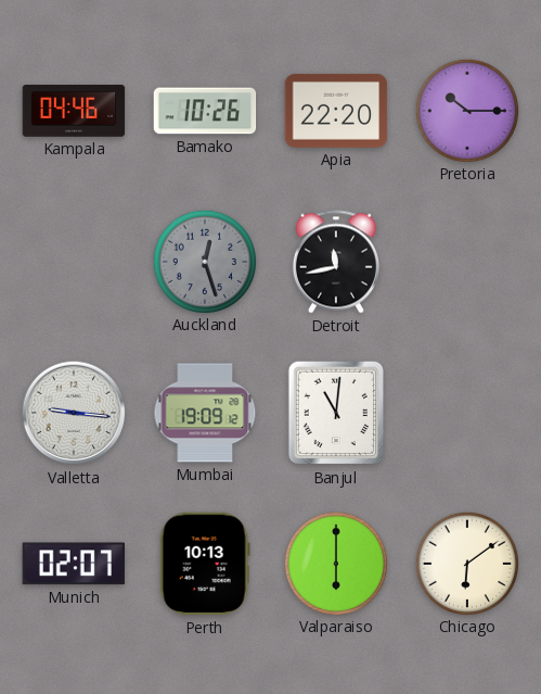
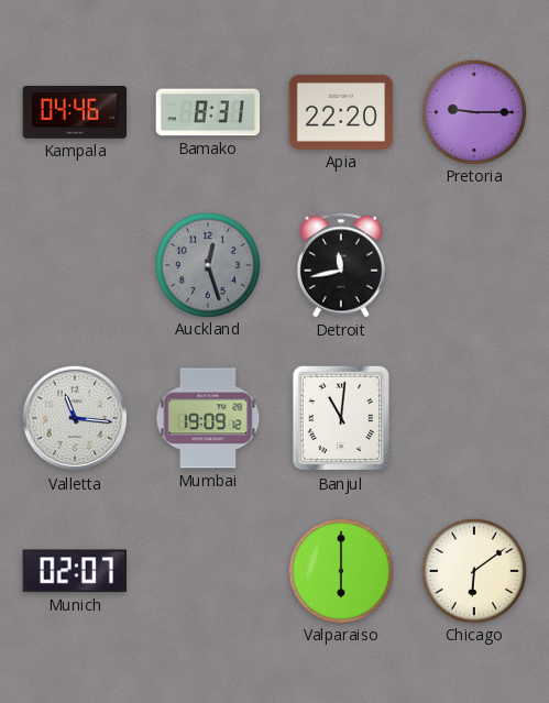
Bamako: 10:26 -> 8:31 (208, 112)
Pretoria: 10:15 -> 9:15 (473, 111)
Valletta: 9:16 -> 11:16 (75, 418)
Perth: 10:13 -> none (205, 564)
